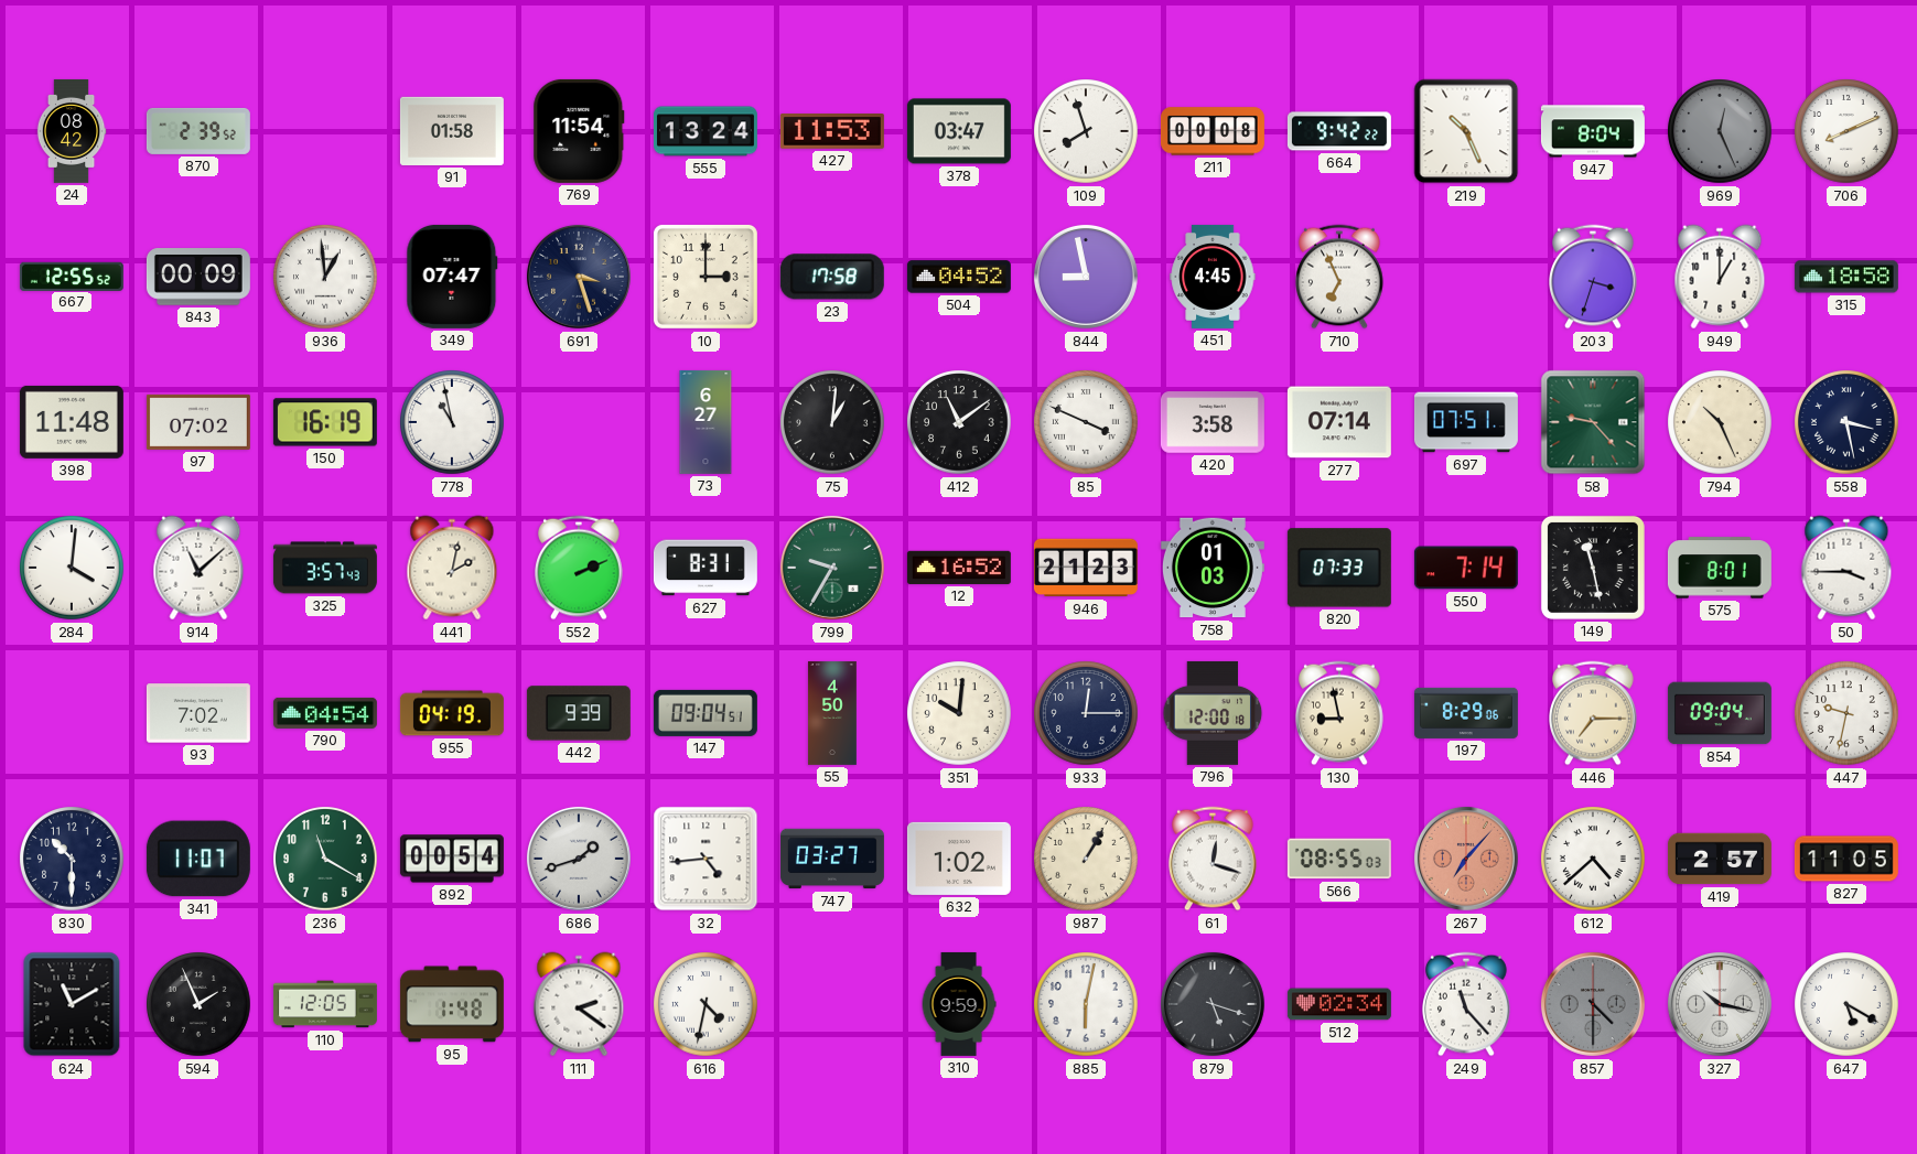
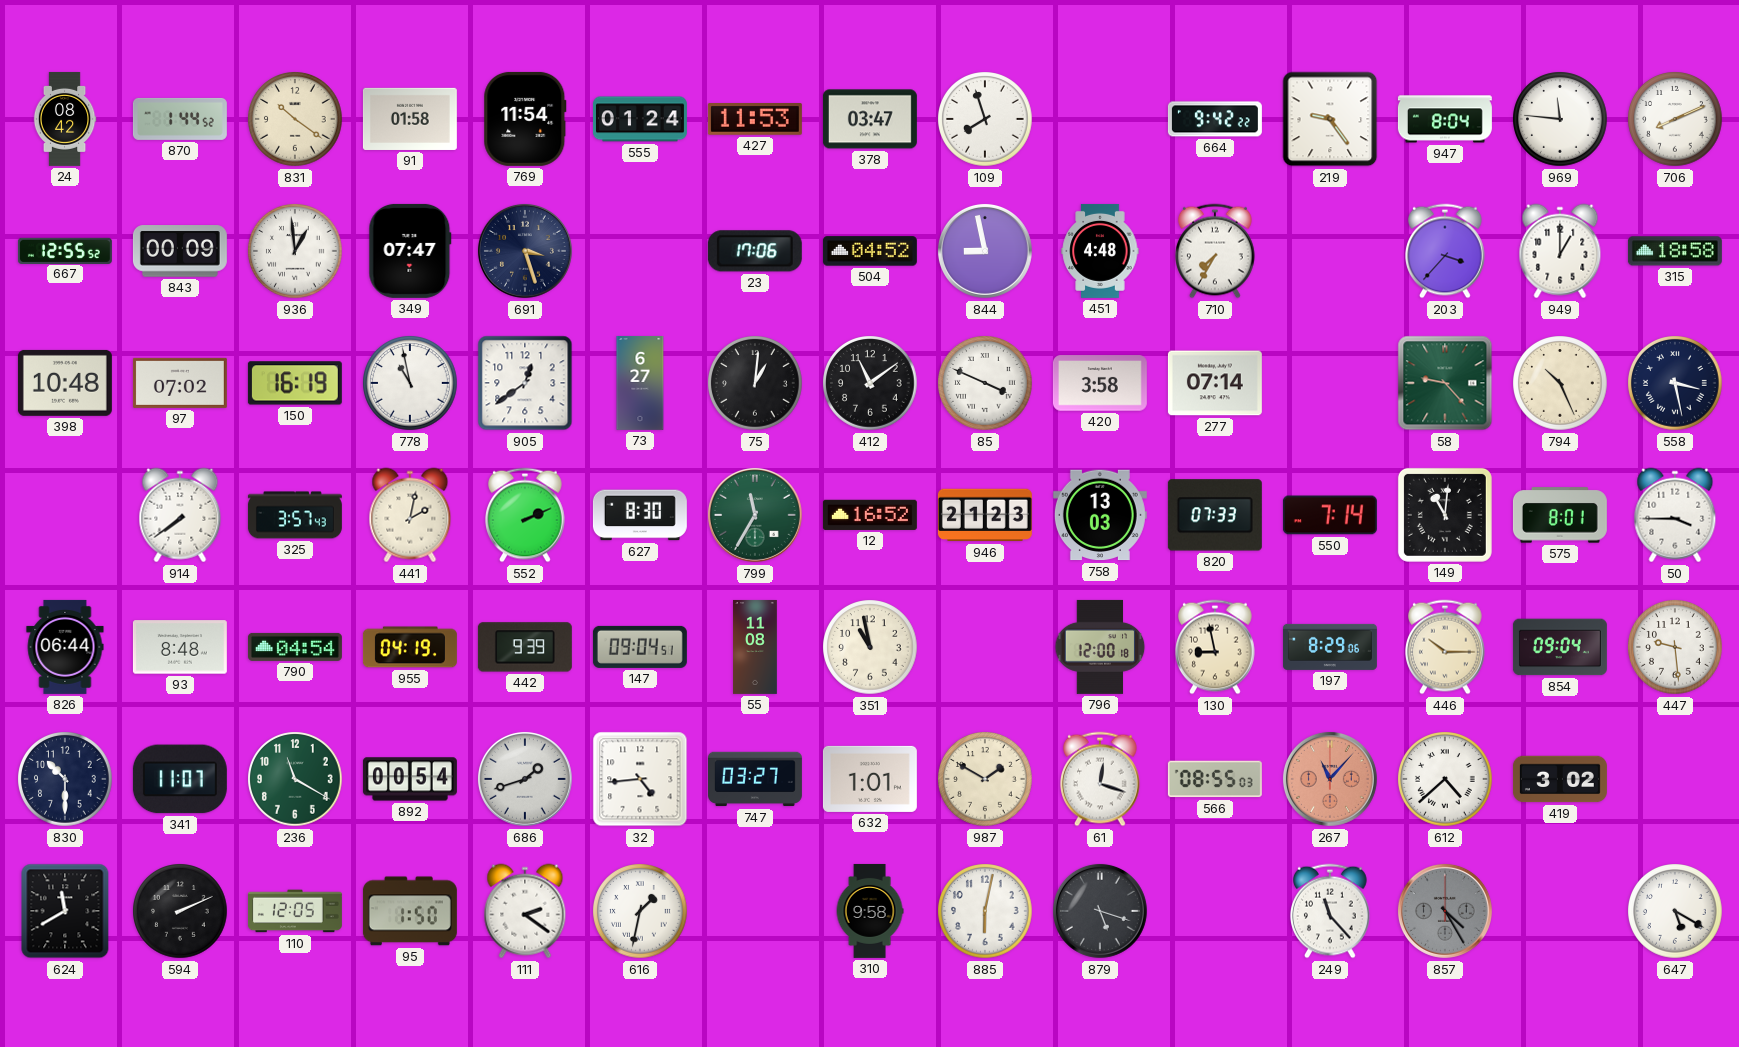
870: 2:39 -> 1:44 (180, 119)
831: none -> 10:21 (295, 119)
555: 13:24 -> 01:24 (640, 119)
211: 00:08 -> none (1213, 131)
219: 10:26 -> 9:24 (1330, 119)
969: 12:26 -> 11:46 (1560, 119)
969 dial: grey -> white (1560, 119)
10: 3:00 -> none (706, 277)
23: 17:58 -> 17:06 (755, 251)
451: 4:45 -> 4:48 (1100, 251)
710: 6:56 -> 7:35 (1216, 251)
203: 3:33 -> 3:37 (1446, 251)
398: 11:48 -> 10:48 (65, 383)
905: none -> 12:39 (525, 383)
697: 07:51 -> none (1466, 422)
284: 4:01 -> none (72, 568)
914: 11:08 -> 7:39 (180, 515)
627: 8:31 -> 8:30 (640, 515)
799: 9:35 -> 11:35 (755, 515)
758: 01:03 -> 13:03 (1100, 515)
149: 11:28 -> 11:01 (1445, 515)
826: none -> 06:44 (65, 647)
93: 7:02 -> 8:48 (180, 647)
55: 4:50 -> 11:08 (755, 647)
351: 10:01 -> 10:58 (870, 647)
933: 12:15 -> none (1086, 713)
446: 7:15 -> 10:15 (1446, 647)
447: 9:32 -> 9:29 (1675, 647)
632: 1:02 -> 1:01 (870, 779)
987: 1:05 -> 1:50 (985, 779)
267: 7:07 -> 11:07 (1330, 779)
419: 2:57 -> 3:02 (1560, 779)
827: 11:05 -> none (1846, 859)
624: 11:10 -> 11:40 (65, 911)
594: 1:56 -> 2:11 (180, 911)
95: 1:48 -> 1:50 (410, 911)
616: 4:32 -> 1:32 (640, 911)
310: 9:59 -> 9:58 (870, 911)
512: 02:34 -> none (1339, 1004)
857: 4:30 -> 4:25 (1445, 911)
327: 10:17 -> none (1720, 1004)
